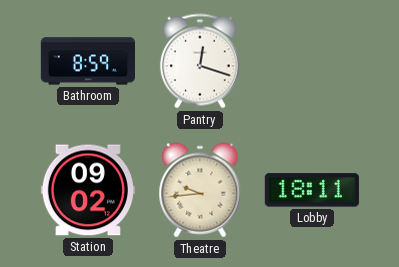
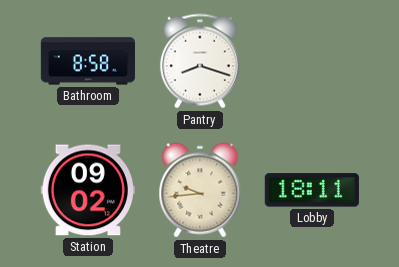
Bathroom: 8:59 -> 8:58 (88, 61)
Pantry: 12:18 -> 8:18 (200, 61)
